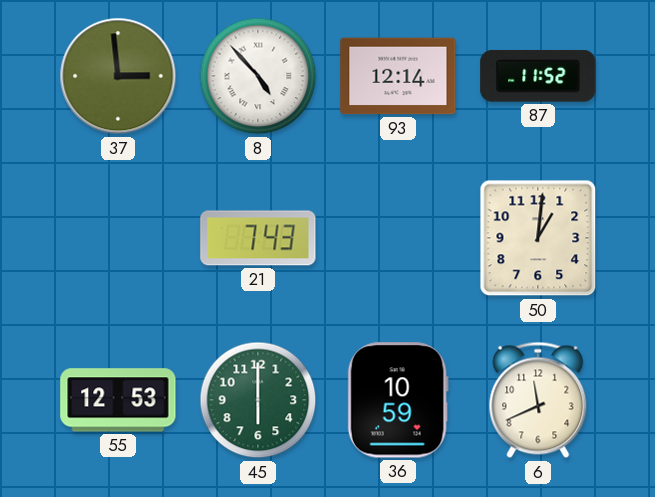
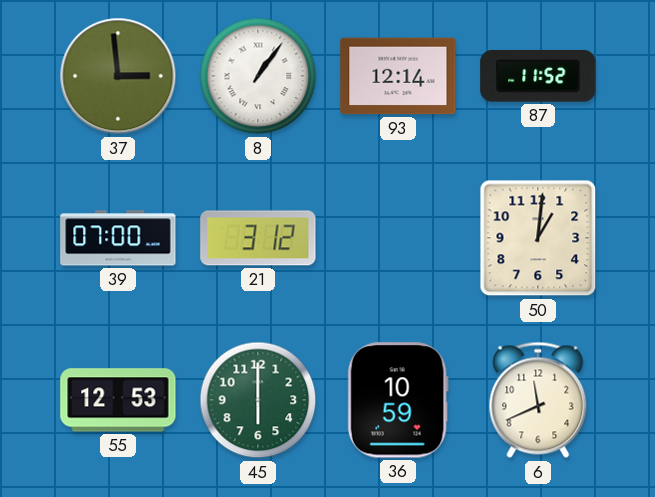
8: 4:53 -> 1:06 (258, 76)
39: none -> 07:00 (118, 238)
21: 7:43 -> 3:12 (258, 238)
